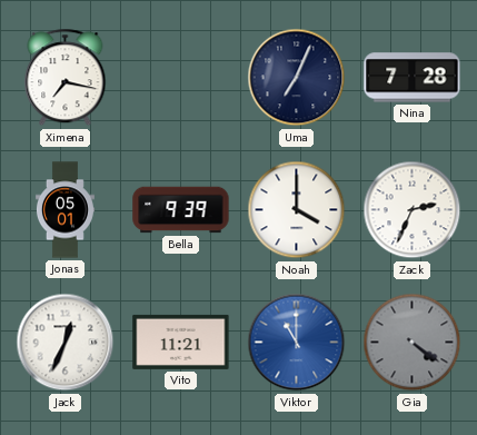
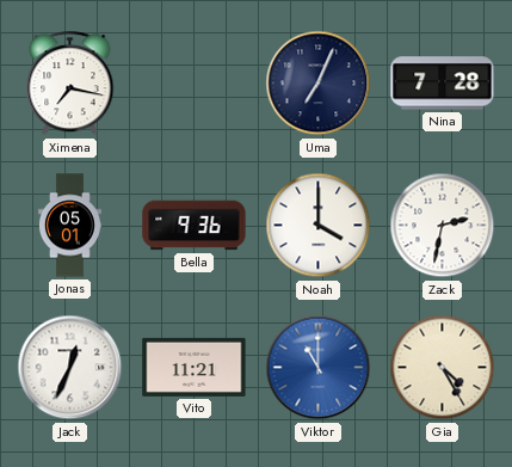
Bella: 9:39 -> 9:36 (195, 226)
Zack: 2:34 -> 2:32 (443, 226)
Gia: 4:21 -> 4:25 (443, 368)
Gia dial: grey -> cream (443, 368)
